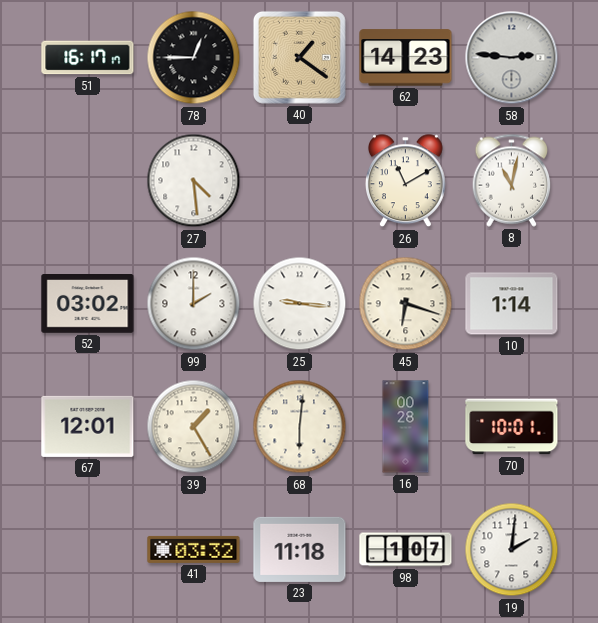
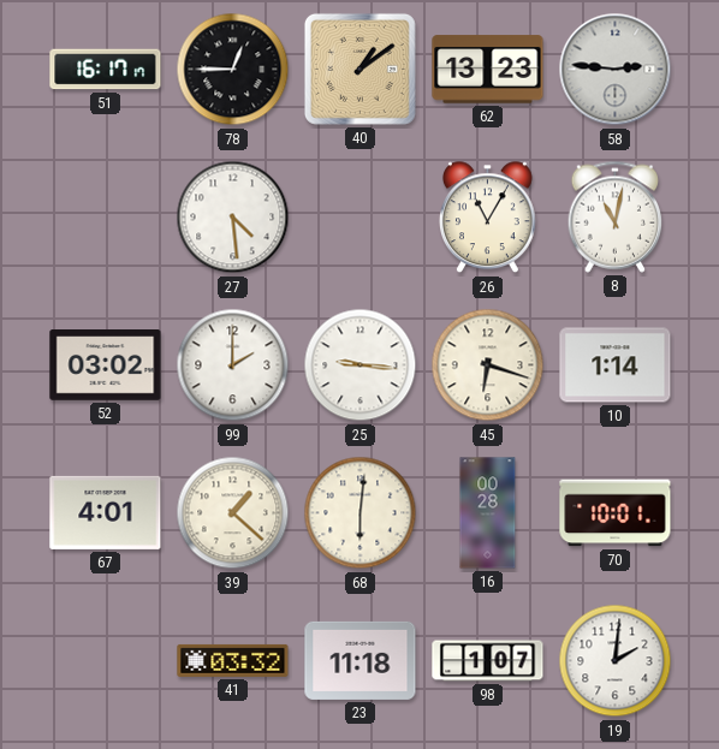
40: 1:21 -> 1:09 (359, 69)
62: 14:23 -> 13:23 (488, 70)
26: 11:10 -> 11:05 (487, 218)
67: 12:01 -> 4:01 (106, 512)
39: 1:25 -> 1:22 (233, 513)
